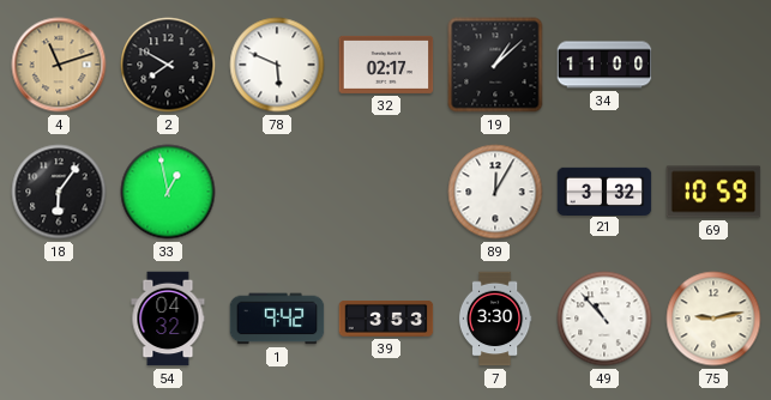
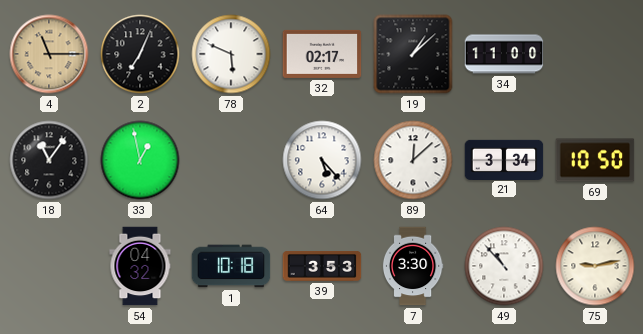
4: 11:12 -> 11:15 (49, 54)
2: 7:50 -> 7:04 (140, 54)
18: 6:06 -> 11:06 (49, 160)
64: none -> 5:23 (322, 160)
89: 12:05 -> 12:08 (413, 160)
21: 3:32 -> 3:34 (504, 159)
69: 10:59 -> 10:50 (595, 160)
1: 9:42 -> 10:18 (231, 266)
